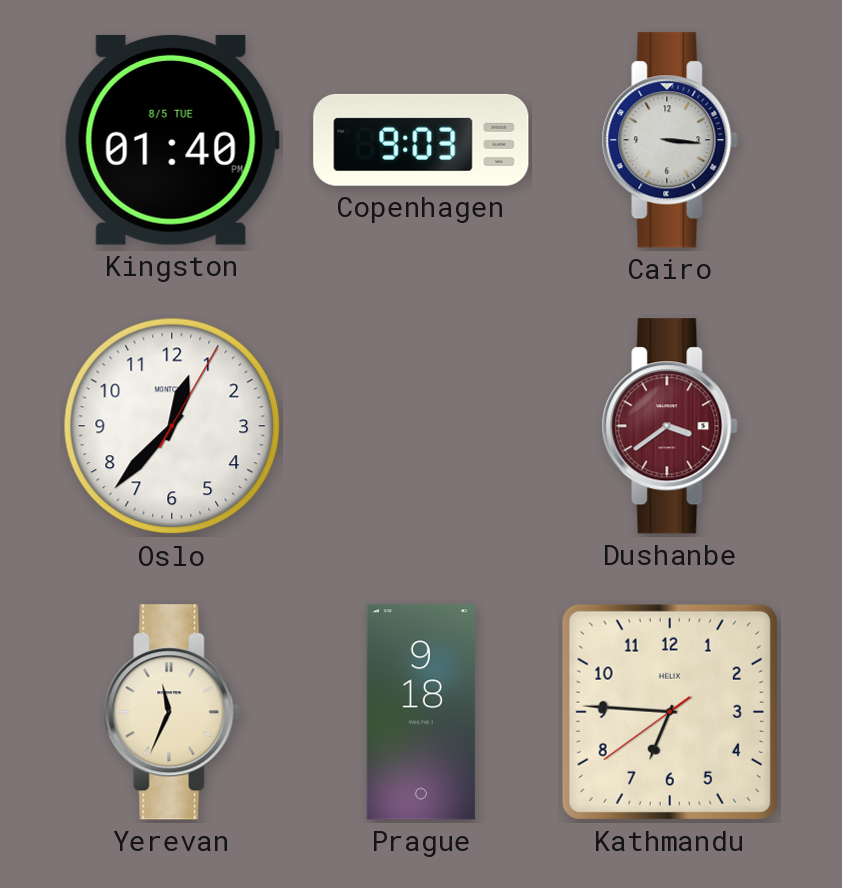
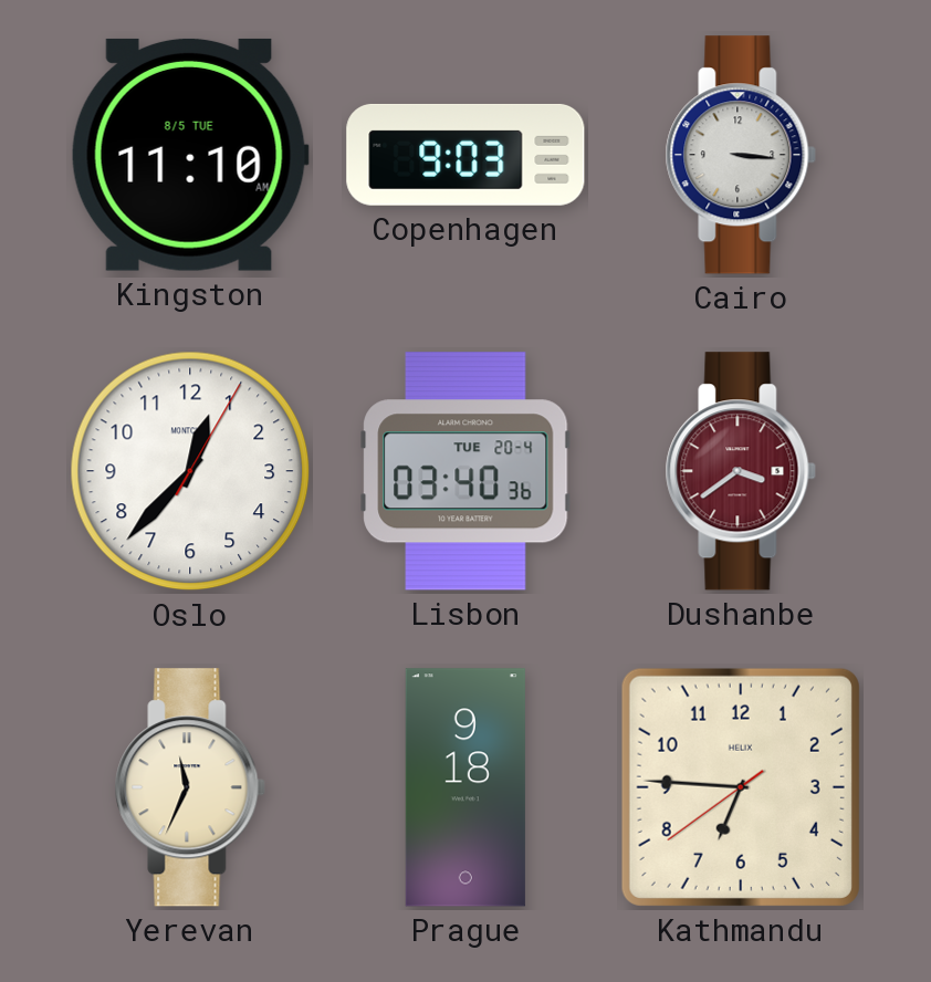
Kingston: 01:40 -> 11:10 (190, 155)
Lisbon: none -> 03:40 (465, 471)
